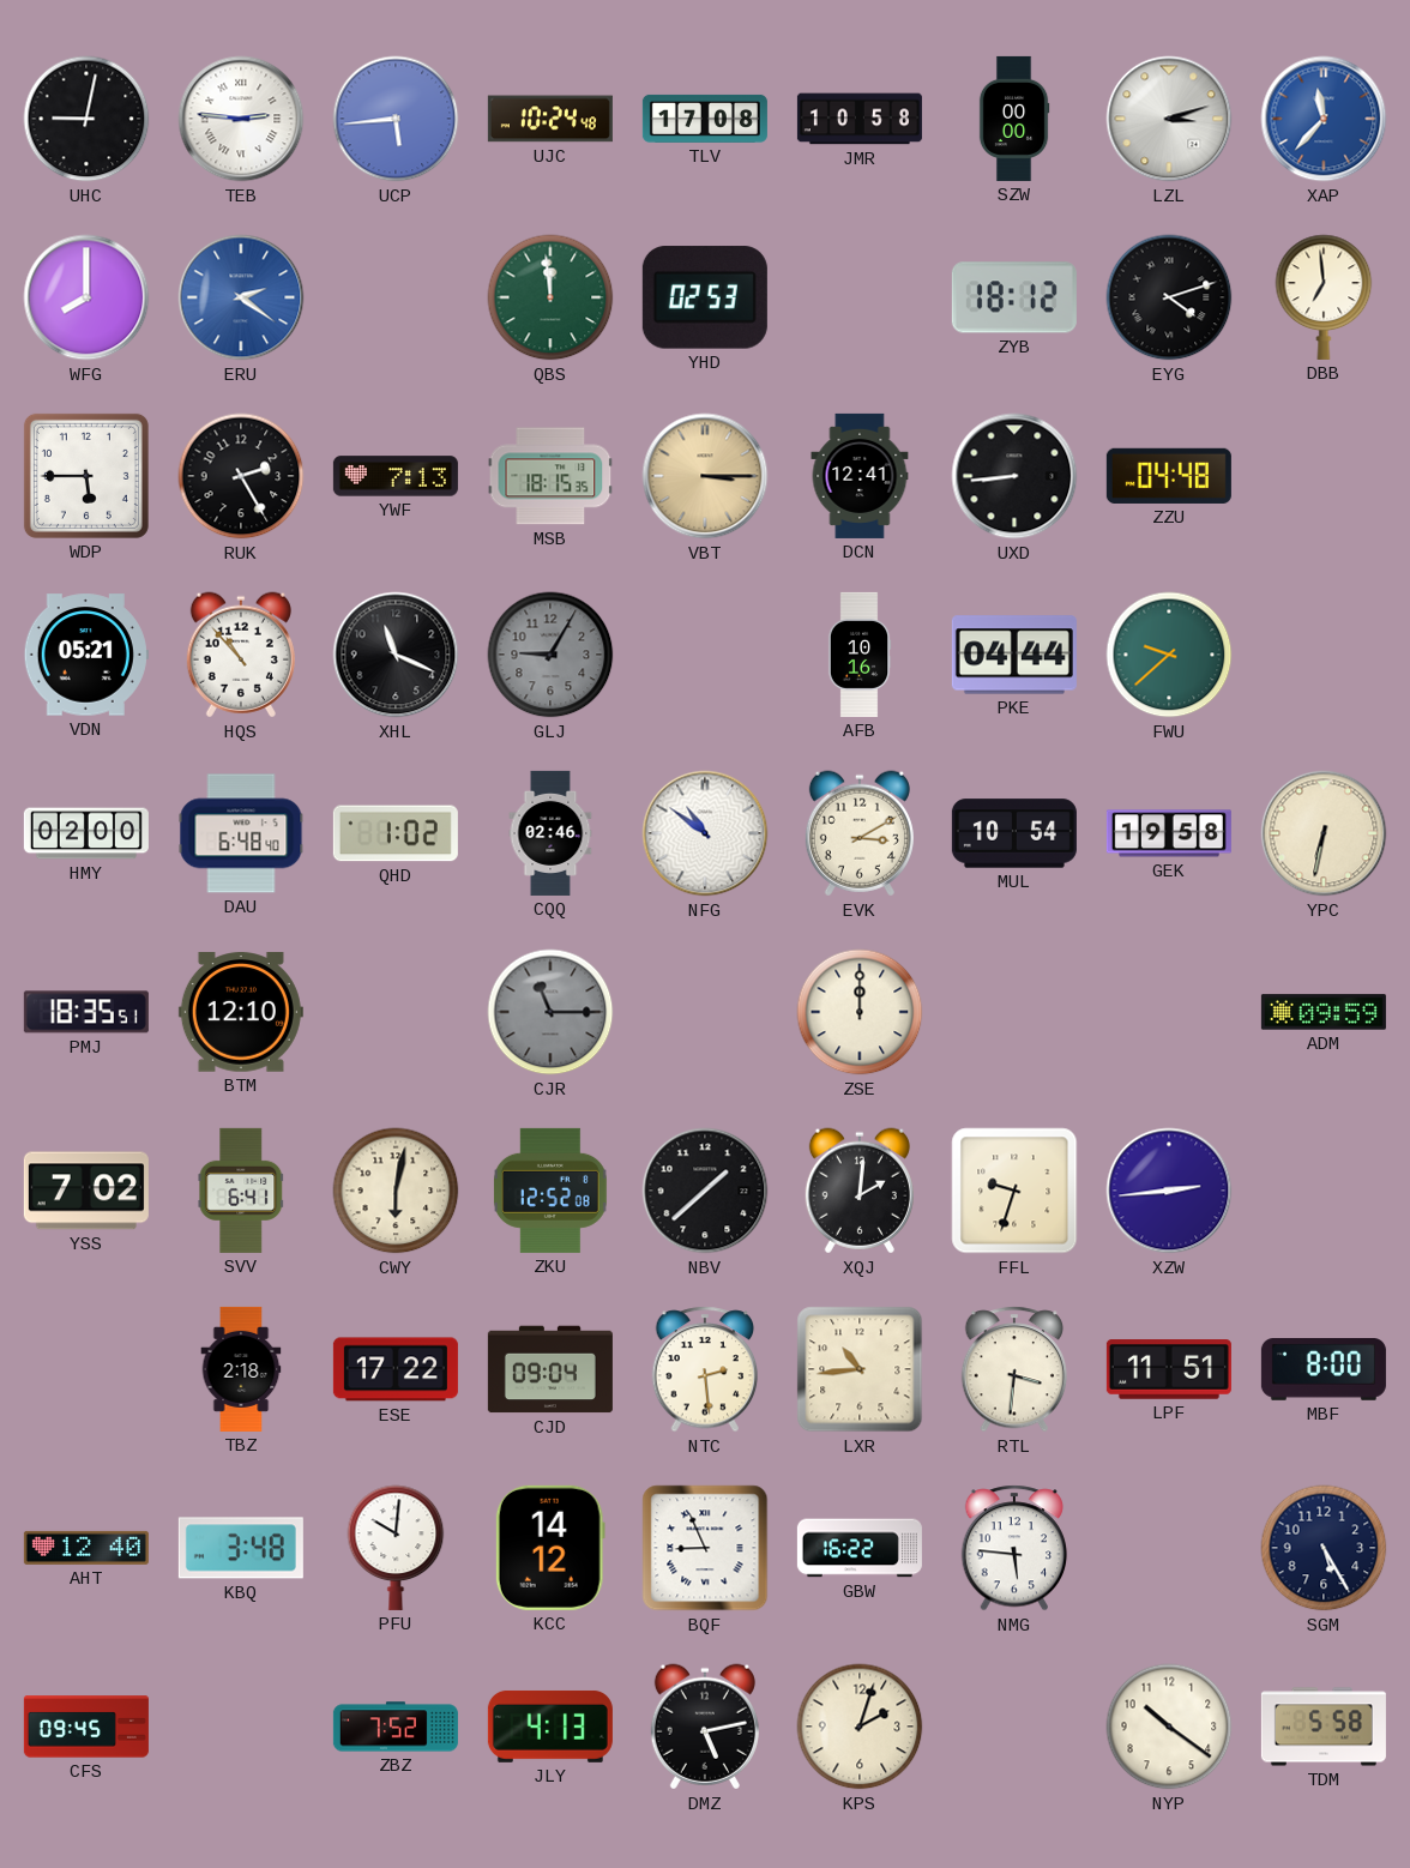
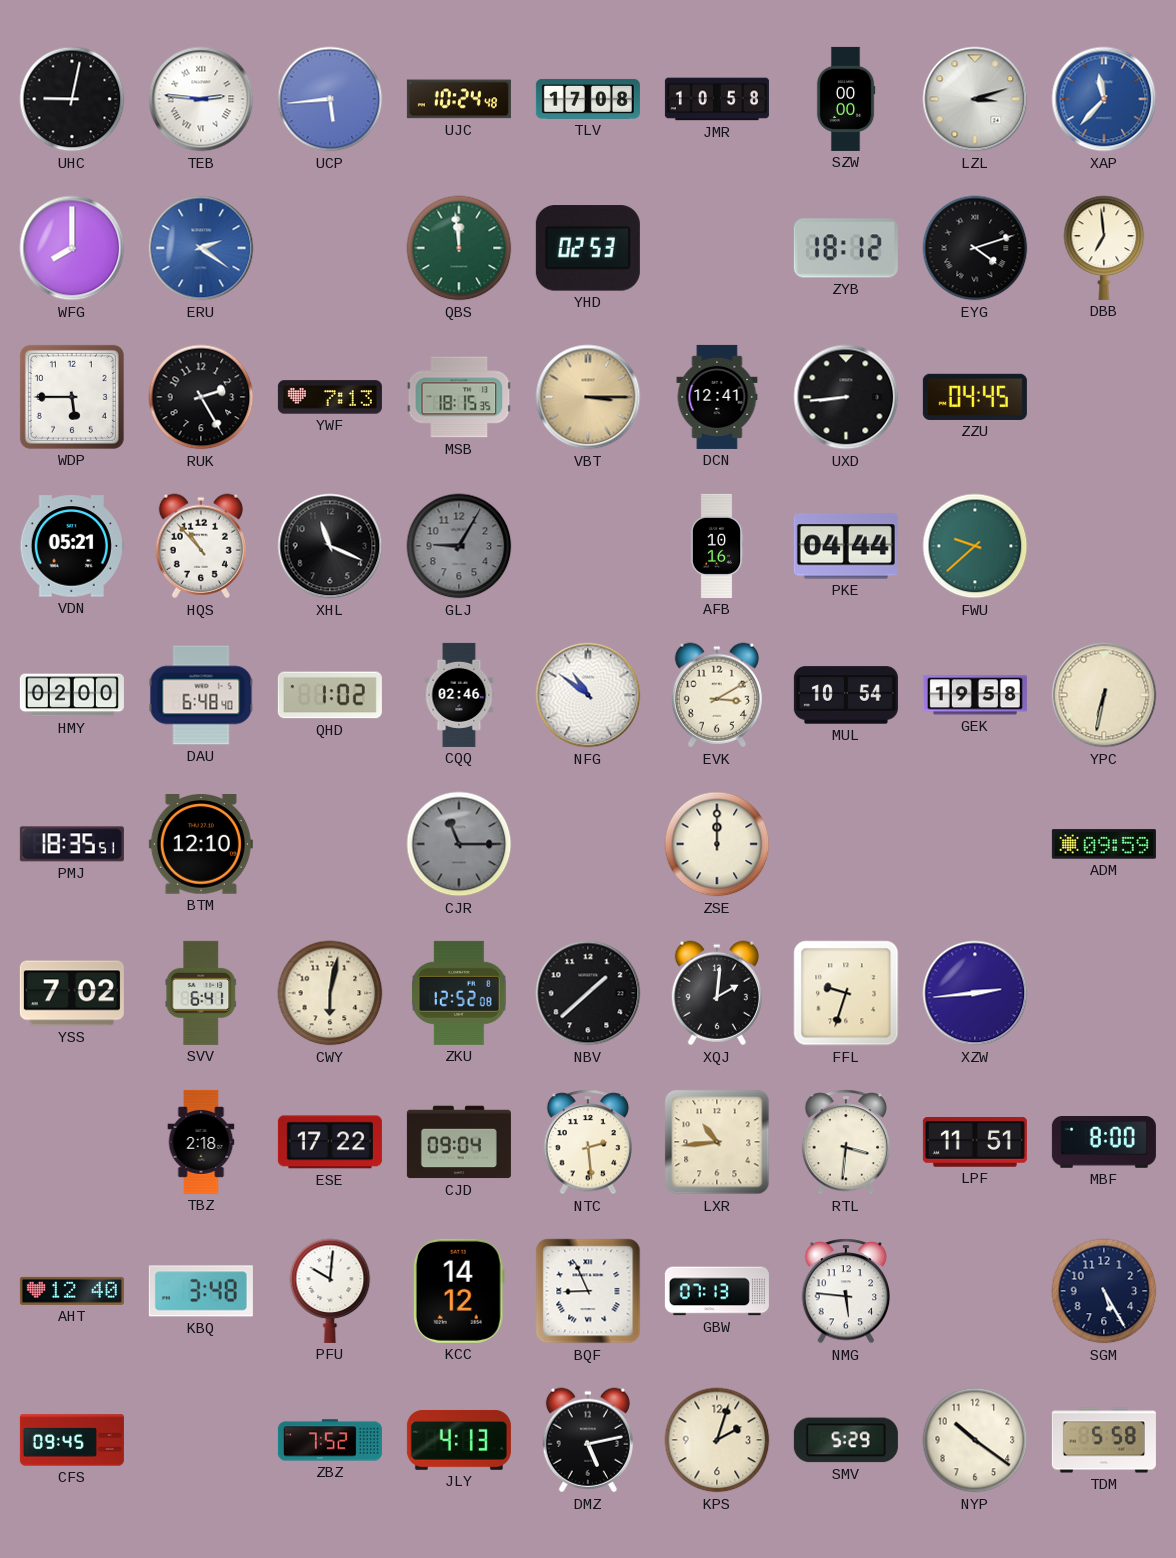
ZZU: 04:48 -> 04:45 (975, 397)
GBW: 16:22 -> 07:13 (717, 1291)
SMV: none -> 5:29 (846, 1440)
